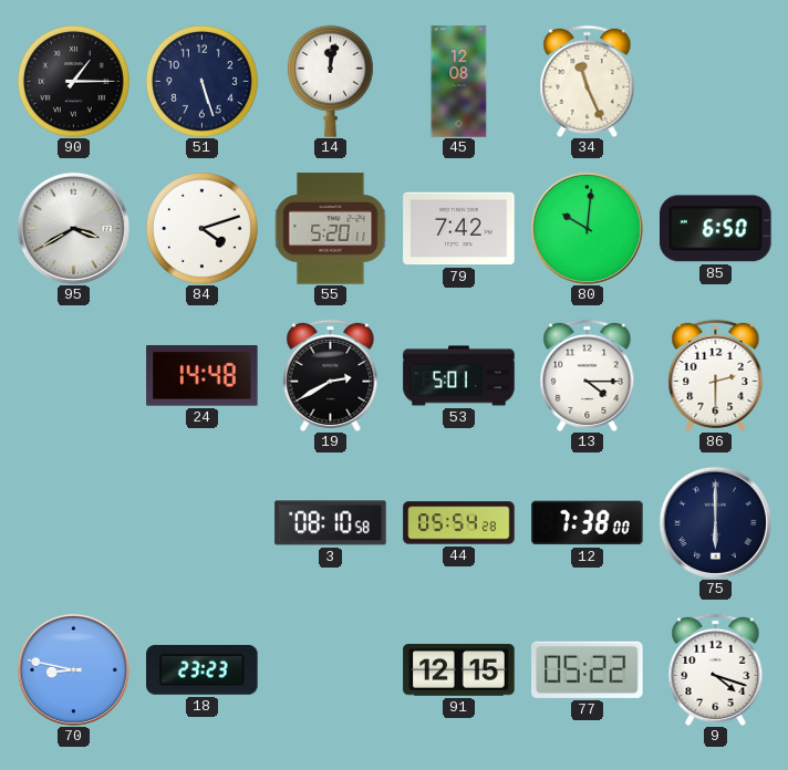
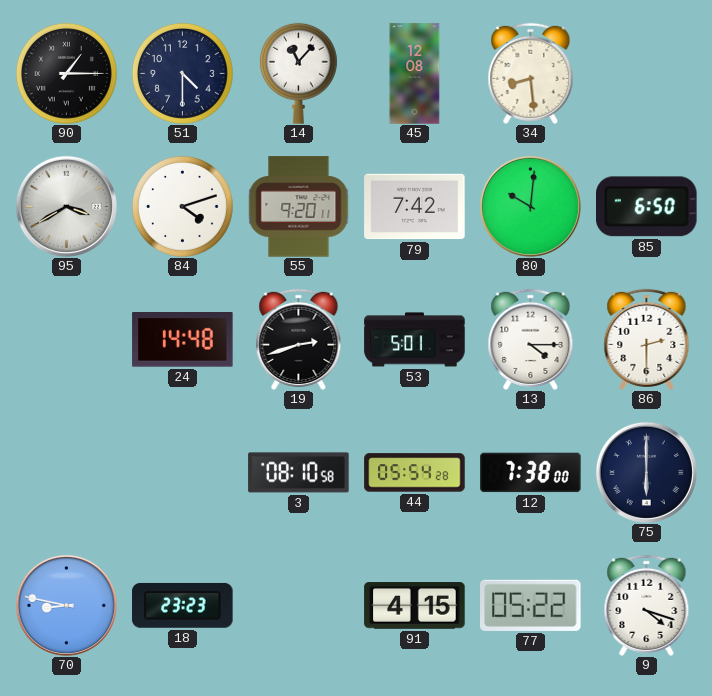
51: 5:27 -> 4:30 (182, 73)
14: 12:02 -> 11:07 (298, 73)
34: 11:26 -> 8:29 (531, 73)
55: 5:20 -> 9:20 (298, 207)
19: 2:40 -> 2:42 (299, 339)
91: 12:15 -> 4:15 (415, 606)
